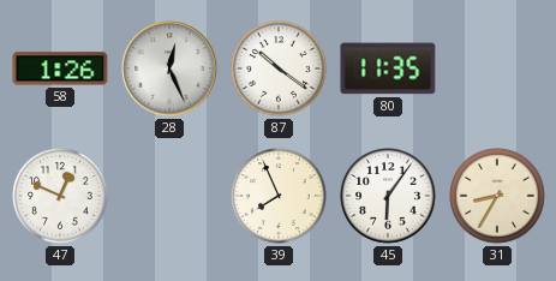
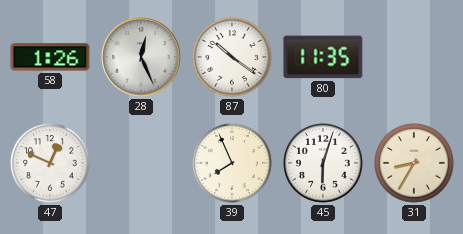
45: 6:06 -> 6:03 (323, 163)
